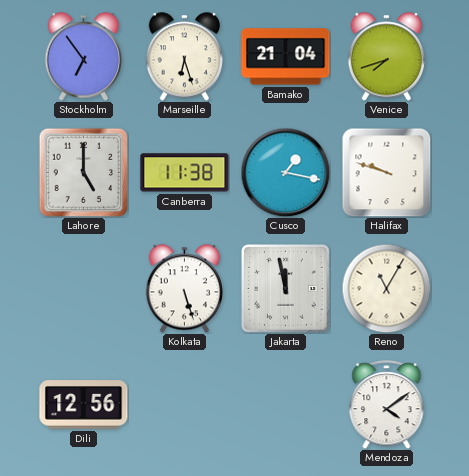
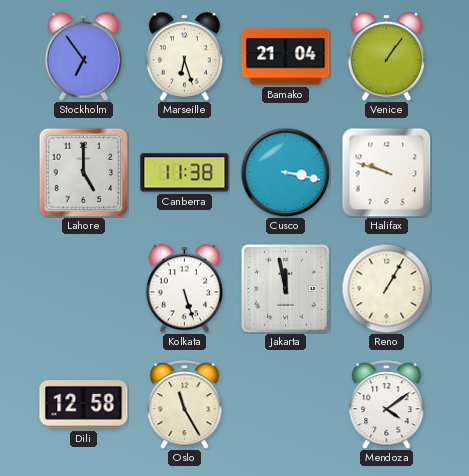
Venice: 7:42 -> 1:06 (387, 57)
Cusco: 1:17 -> 3:17 (285, 172)
Reno: 11:05 -> 1:05 (386, 288)
Dili: 12:56 -> 12:58 (84, 405)
Oslo: none -> 11:25 (185, 405)
